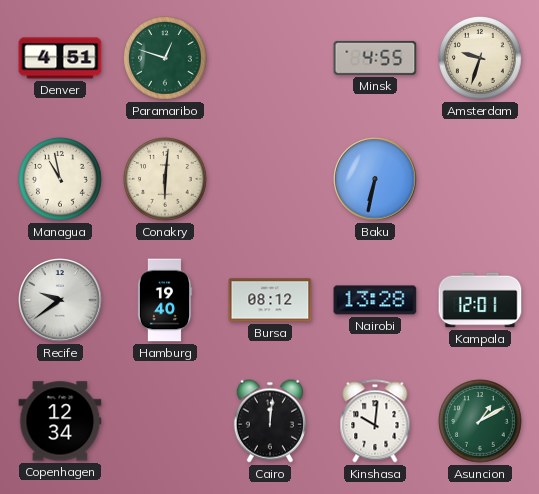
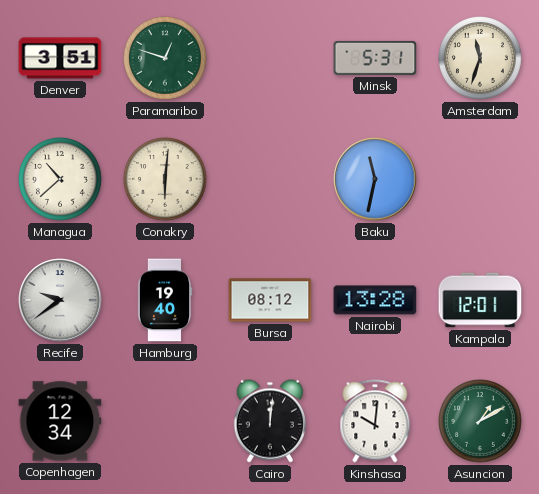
Denver: 4:51 -> 3:51 (60, 58)
Minsk: 4:55 -> 5:31 (375, 58)
Amsterdam: 9:33 -> 11:33 (481, 59)
Managua: 10:58 -> 10:38 (61, 180)
Baku: 6:32 -> 11:32 (375, 179)
